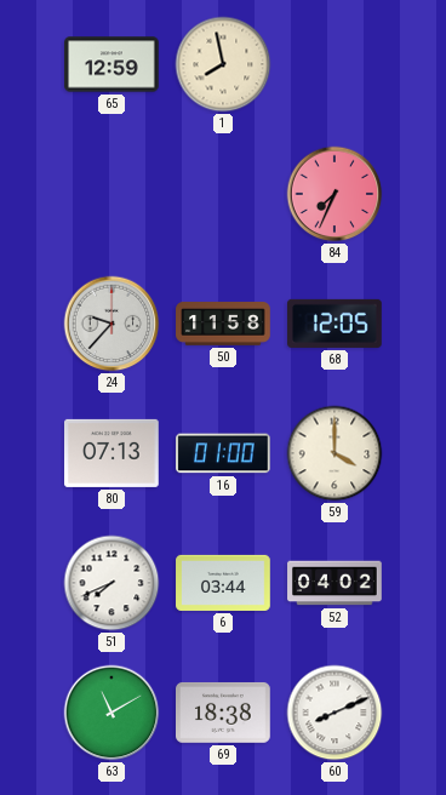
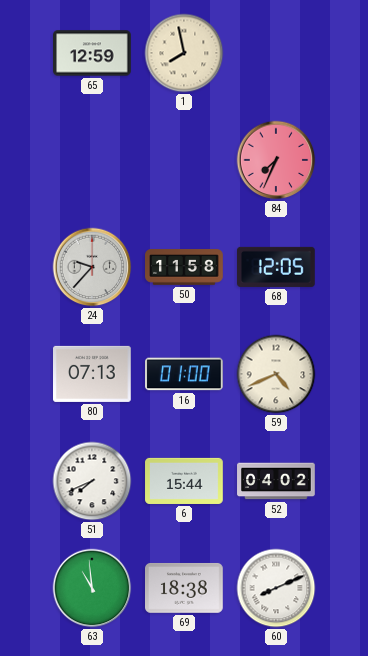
59: 4:00 -> 4:41 (276, 374)
6: 03:44 -> 15:44 (184, 481)
63: 11:10 -> 10:59 (92, 588)
